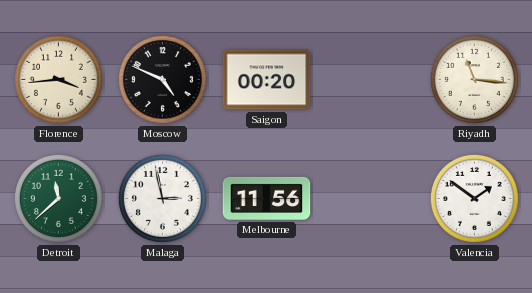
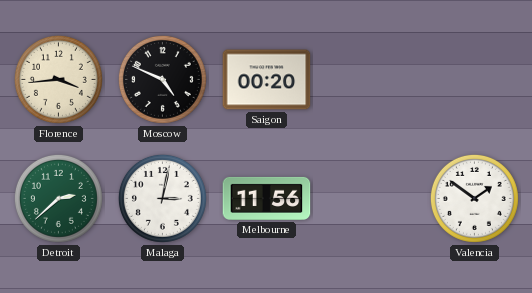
Riyadh: 11:16 -> none (474, 79)
Detroit: 11:38 -> 2:38 (58, 198)
Malaga: 2:58 -> 3:02 (162, 198)
